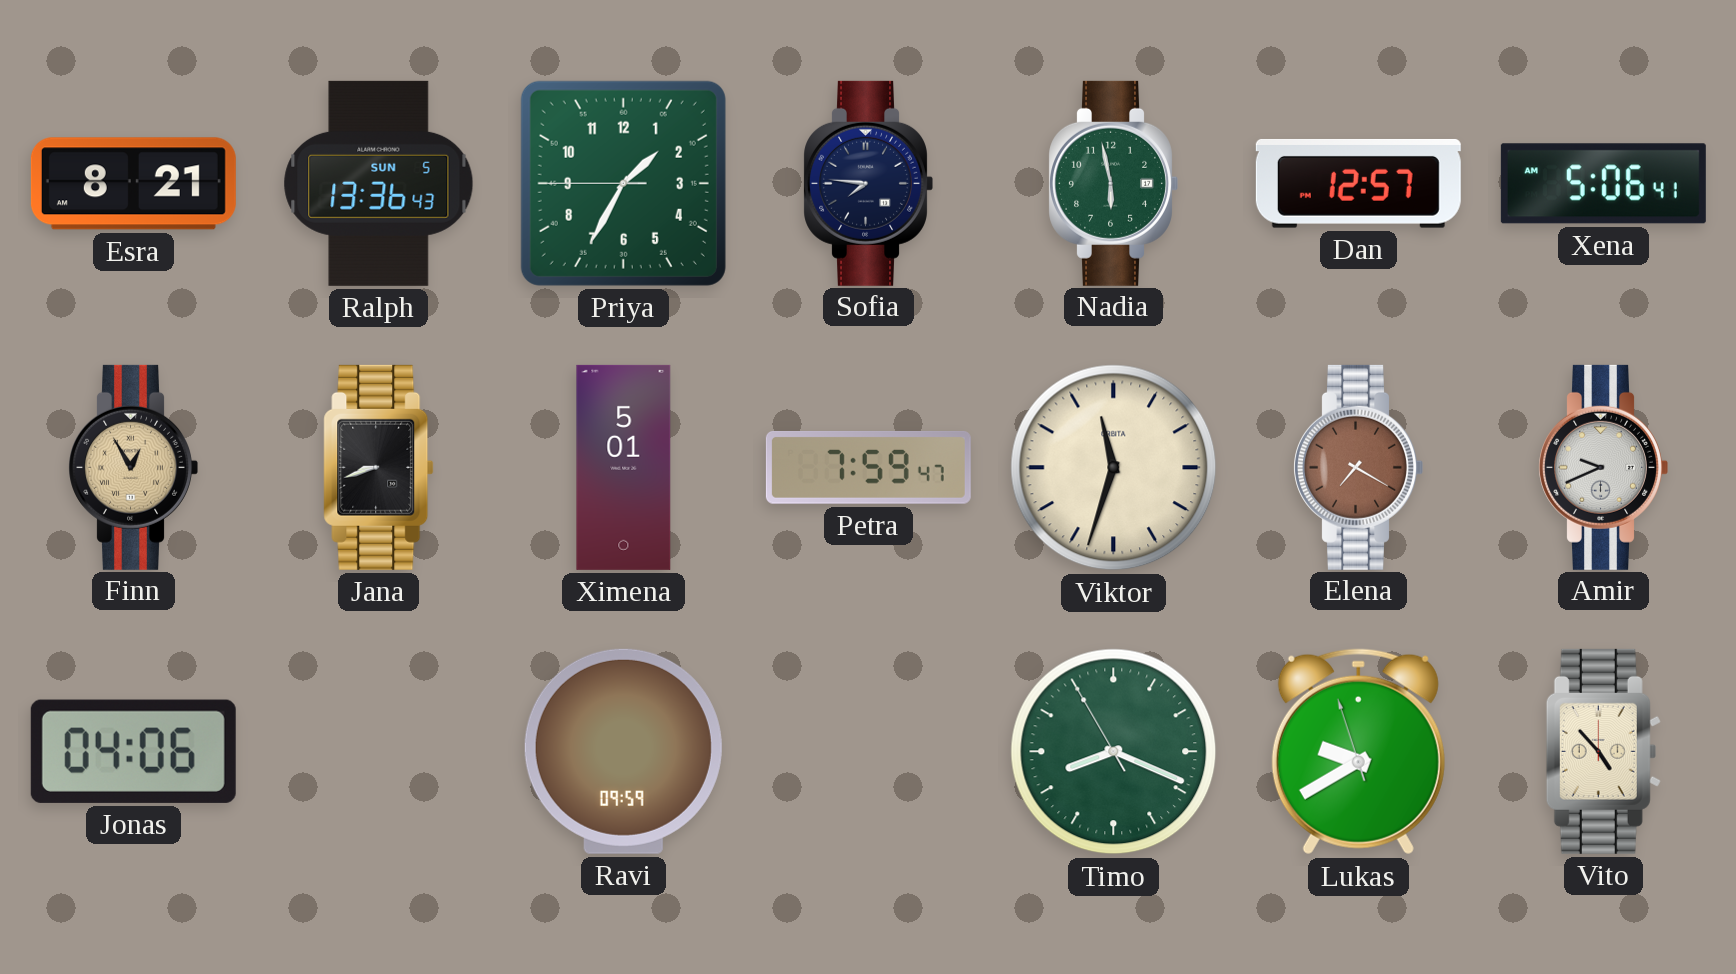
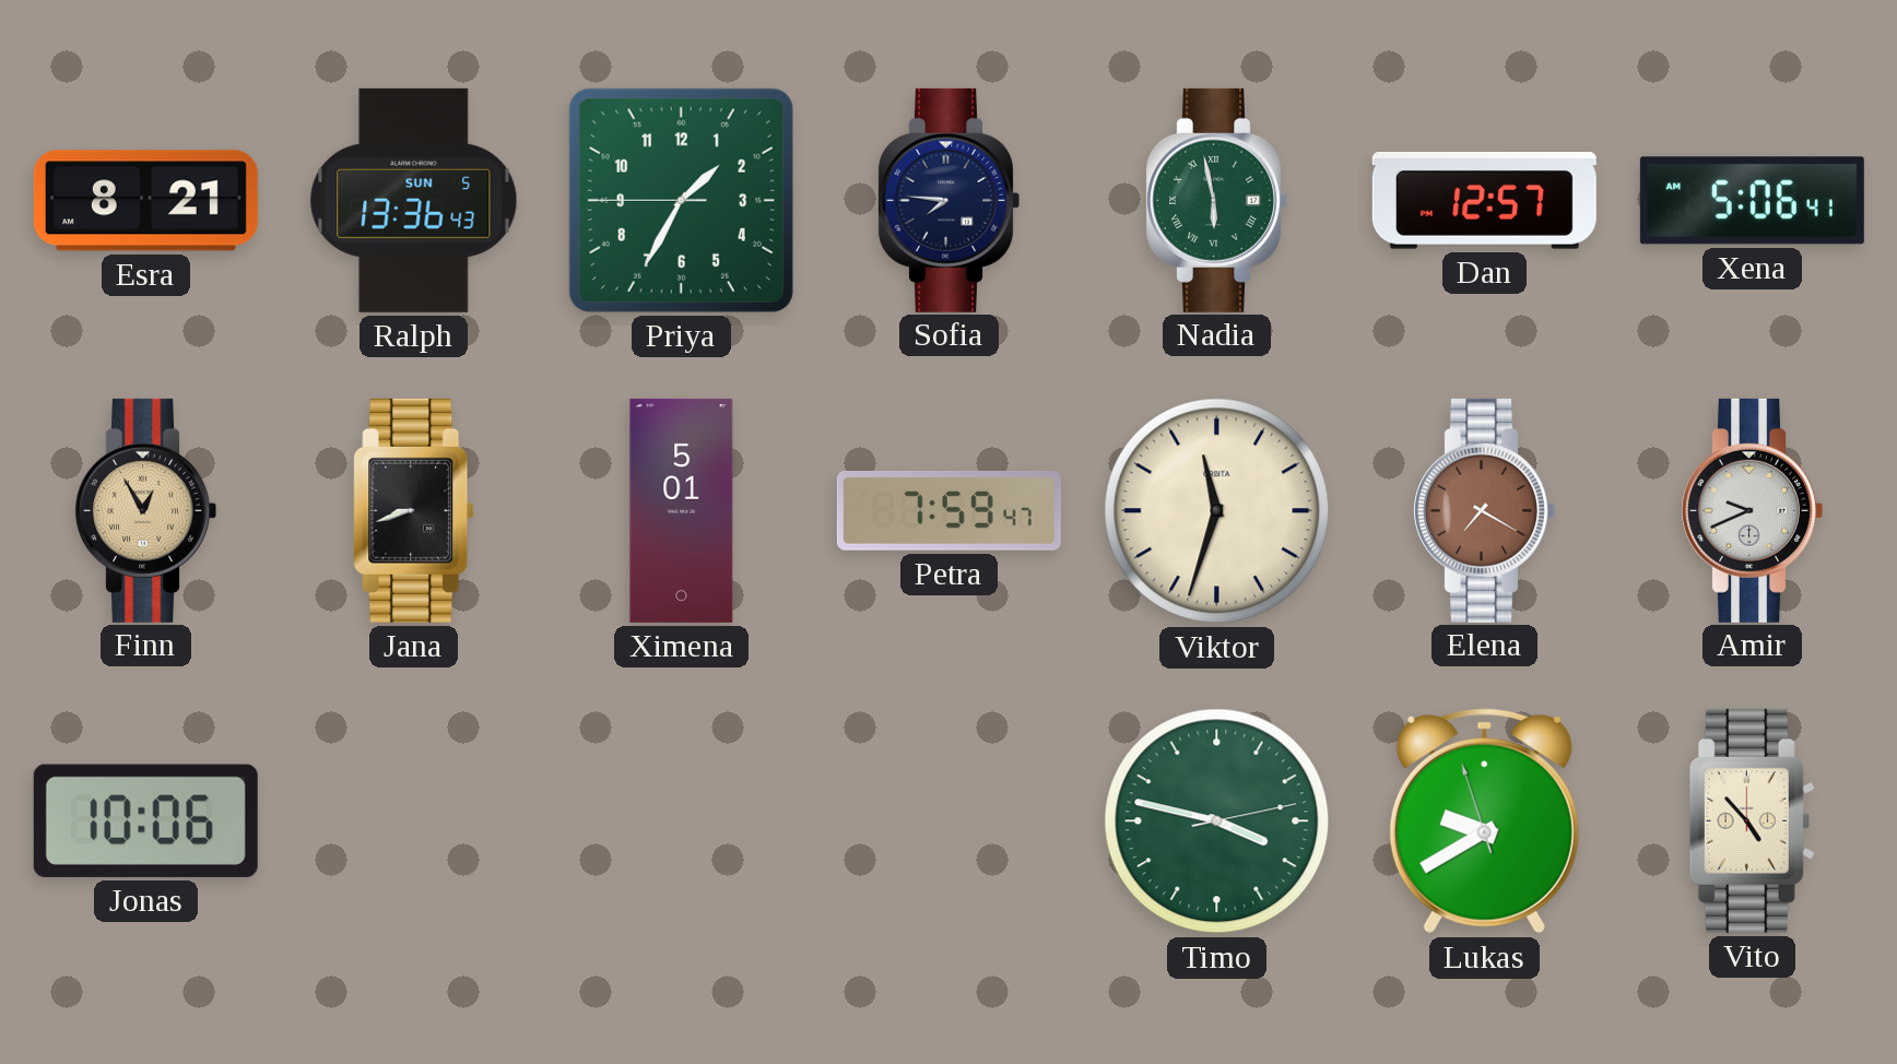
Nadia numerals: Arabic -> Roman (1216, 200)
Jonas: 04:06 -> 10:06 (145, 820)
Ravi: 09:59 -> none (623, 751)
Timo: 8:18 -> 3:47 (1217, 821)
